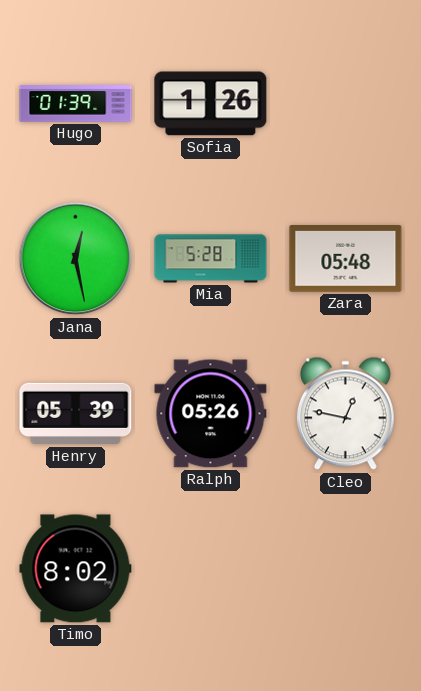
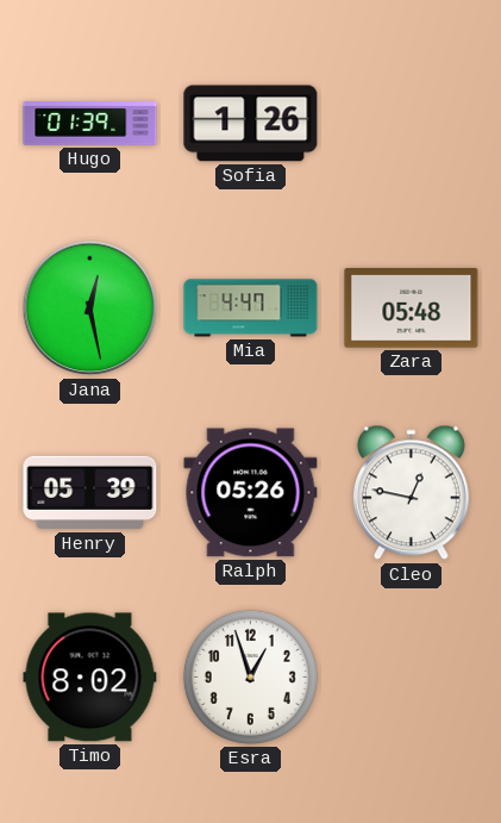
Mia: 5:28 -> 4:47 (251, 308)
Esra: none -> 12:57 (250, 677)
